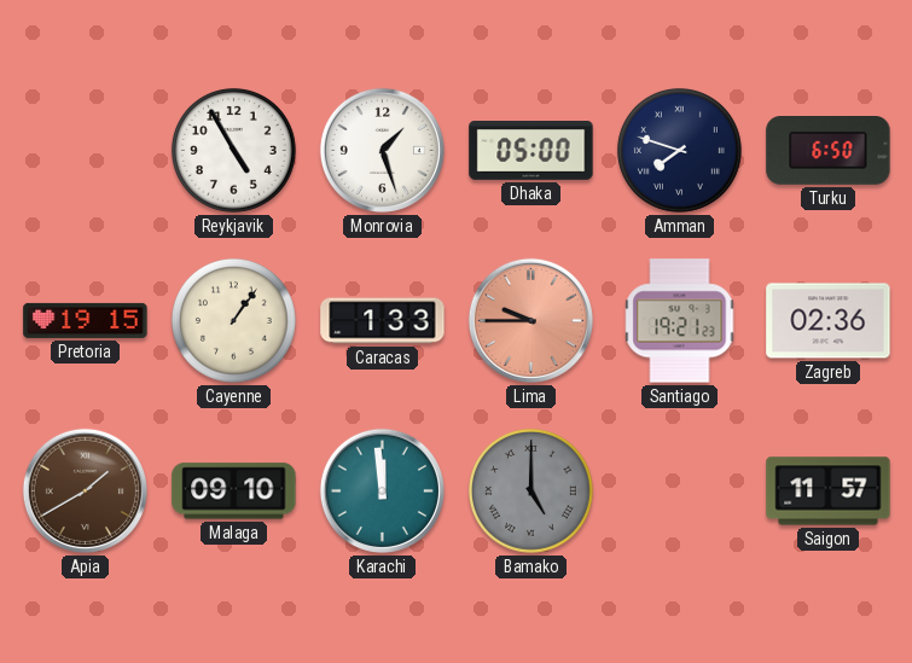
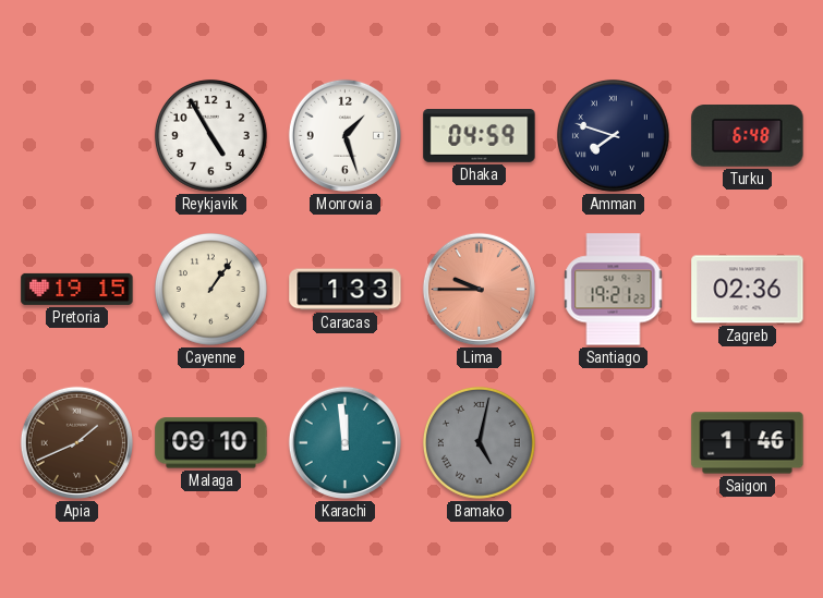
Dhaka: 05:00 -> 04:59 (480, 136)
Turku: 6:50 -> 6:48 (748, 136)
Apia: 1:40 -> 1:41 (76, 442)
Bamako: 5:00 -> 5:02 (479, 442)
Saigon: 11:57 -> 1:46 (748, 443)
